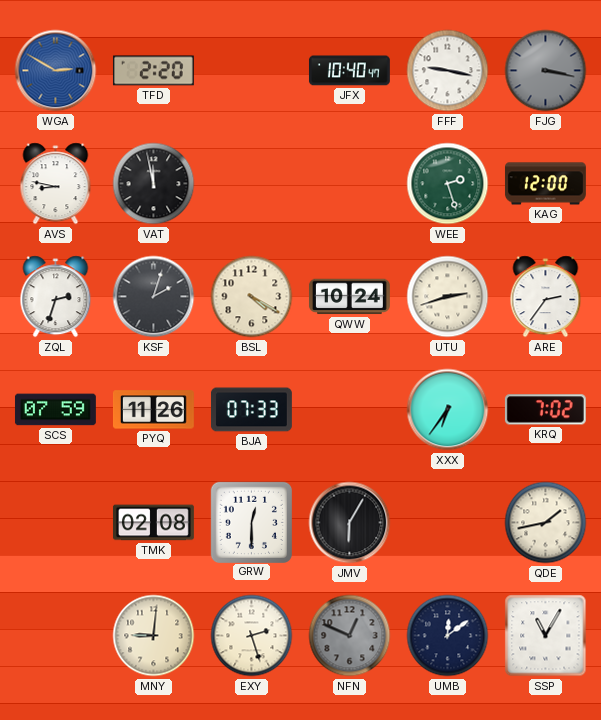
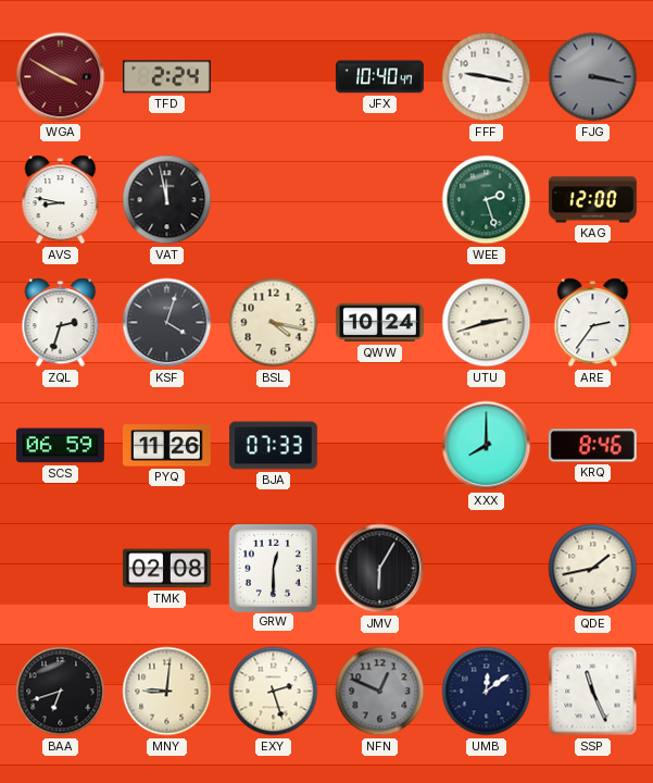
WGA: 2:50 -> 3:50 (61, 77)
WGA dial: blue -> burgundy (61, 77)
TFD: 2:20 -> 2:24 (166, 77)
KSF: 2:03 -> 4:03 (167, 323)
BSL: 4:20 -> 4:17 (274, 323)
SCS: 07:59 -> 06:59 (60, 446)
XXX: 6:36 -> 8:00 (487, 446)
KRQ: 7:02 -> 8:46 (592, 446)
BAA: none -> 6:42 (61, 692)
SSP: 11:05 -> 11:26 (593, 692)
